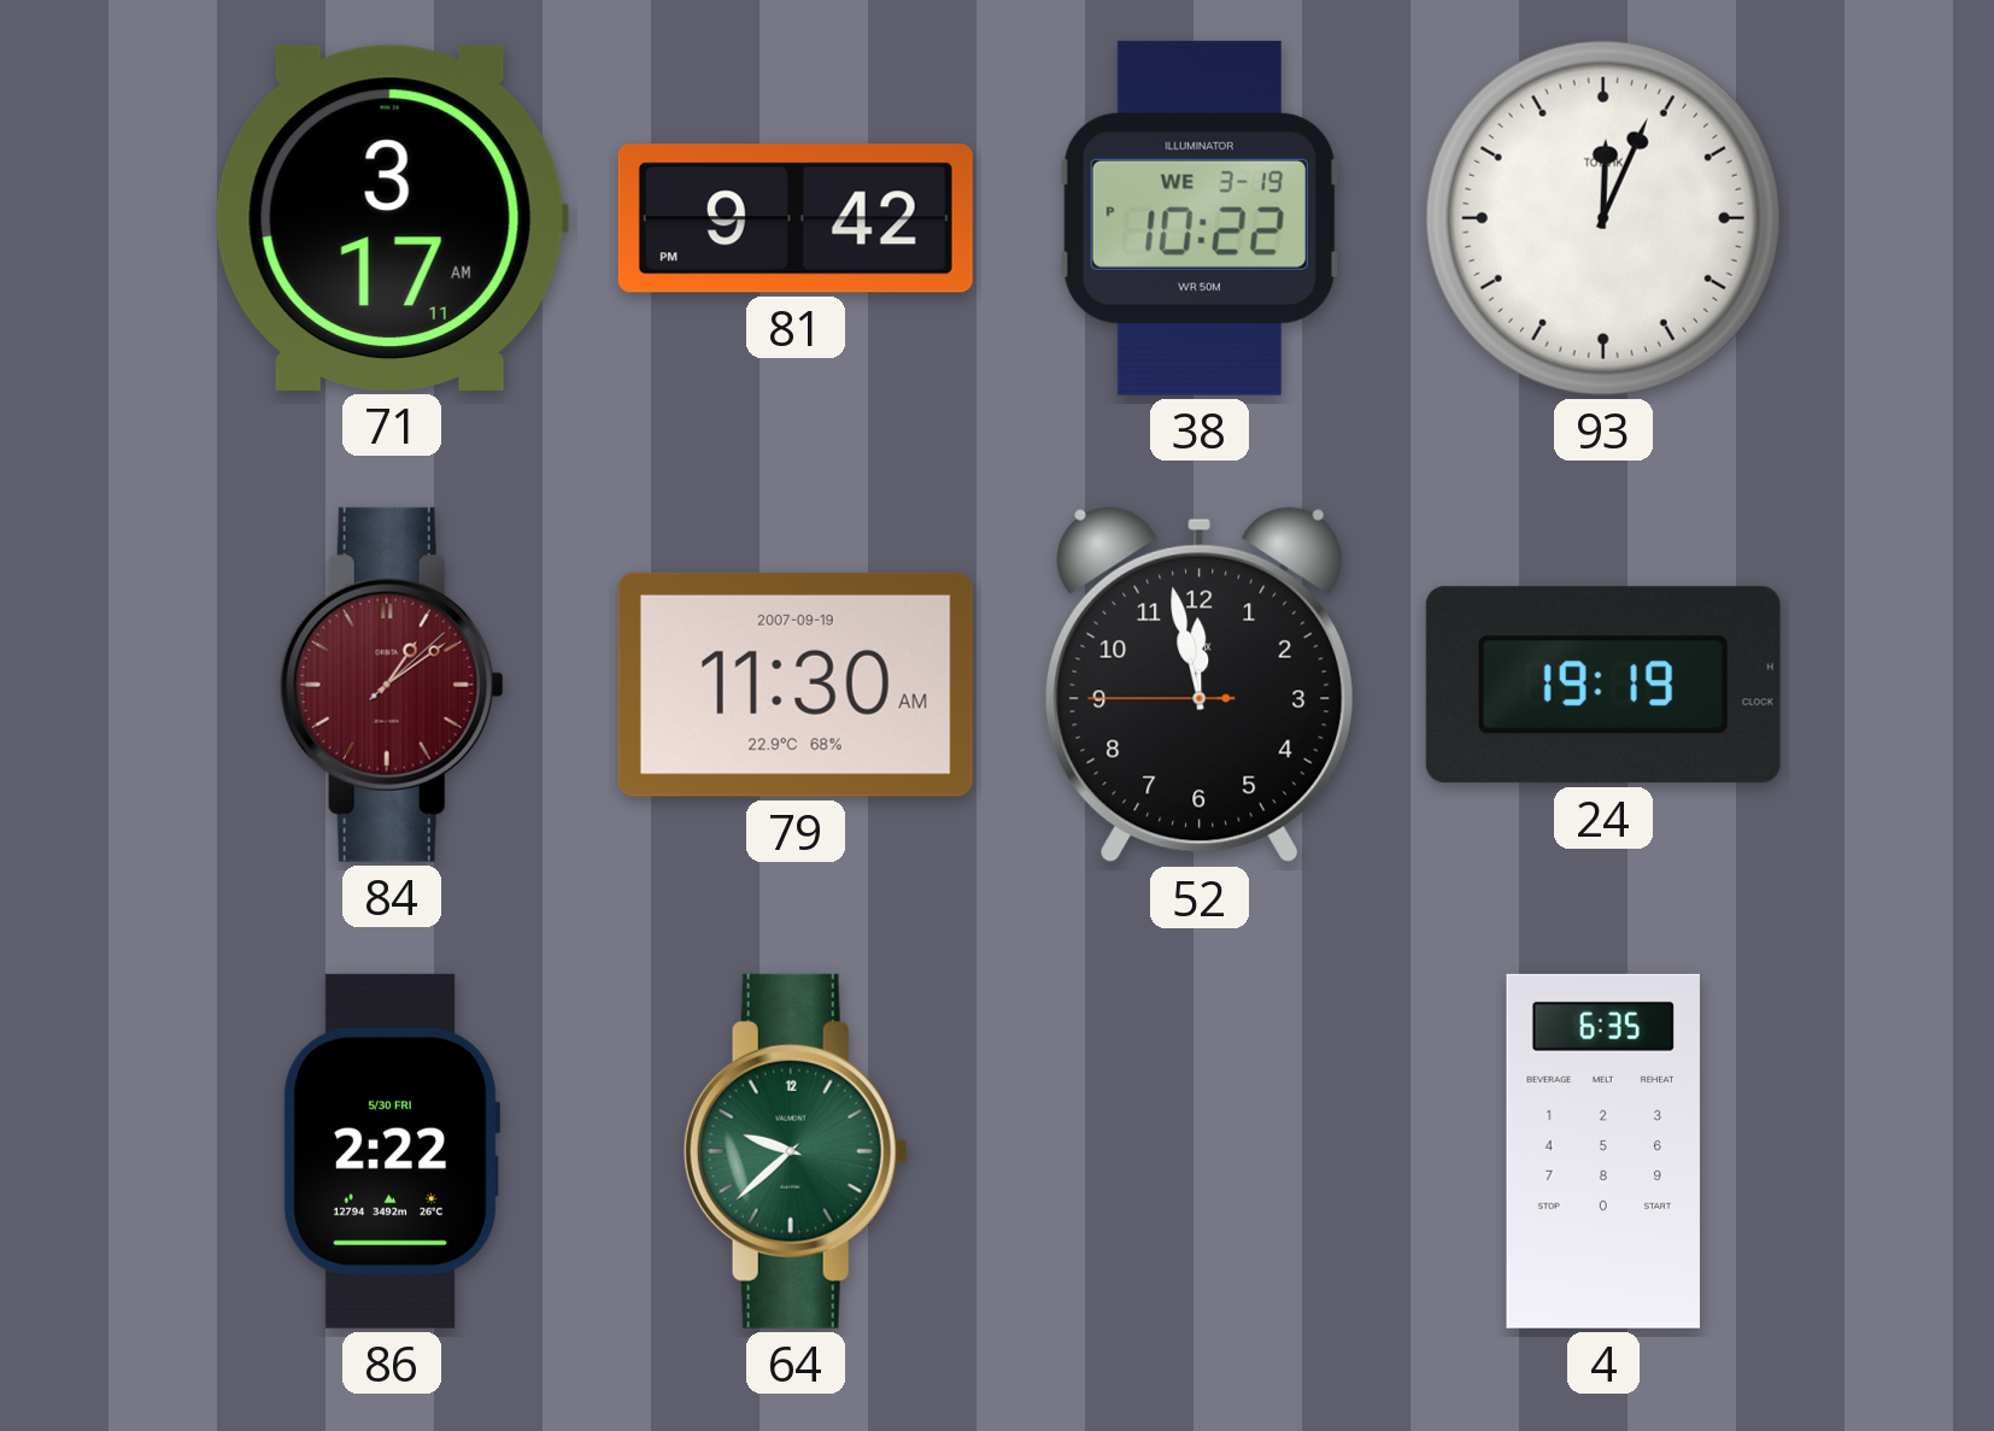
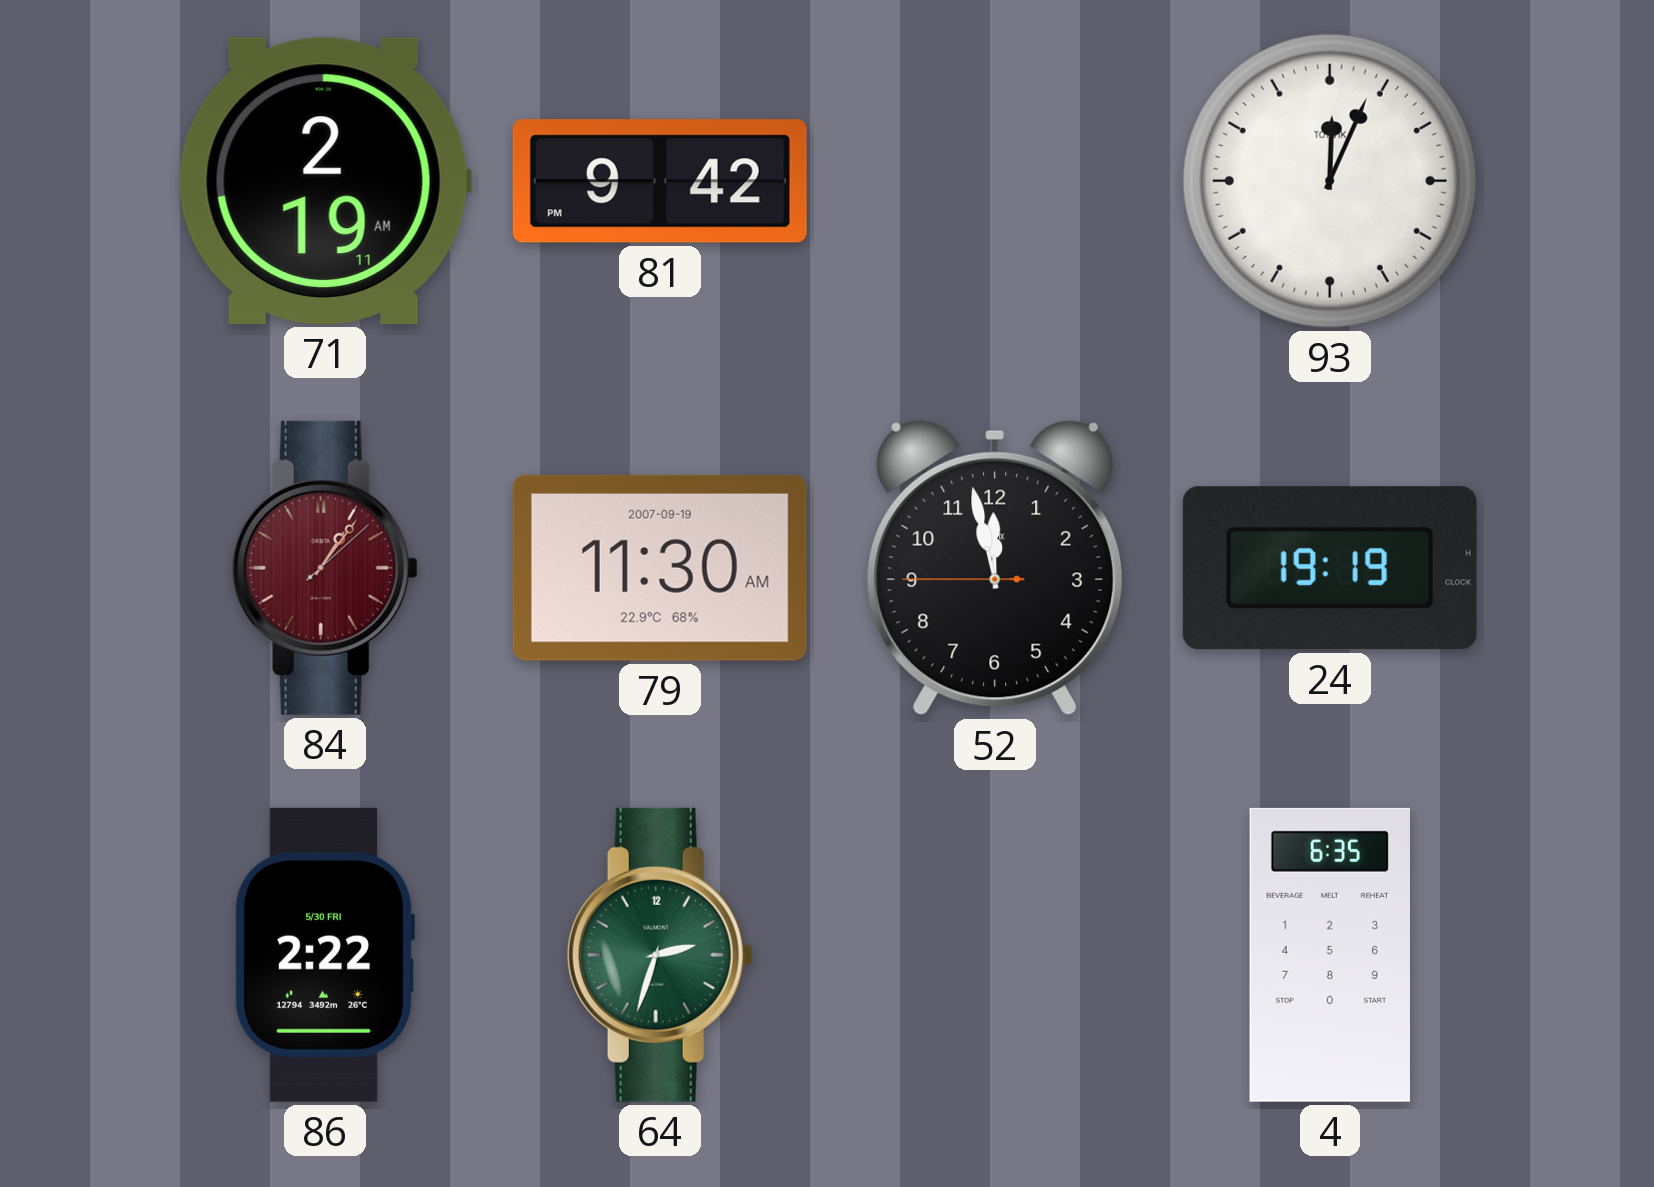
71: 3:17 -> 2:19 (325, 181)
38: 10:22 -> none (1200, 218)
84: 1:09 -> 1:06 (325, 568)
64: 9:38 -> 2:33 (660, 955)
